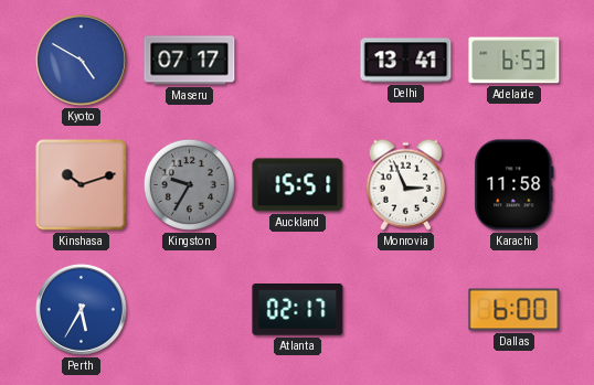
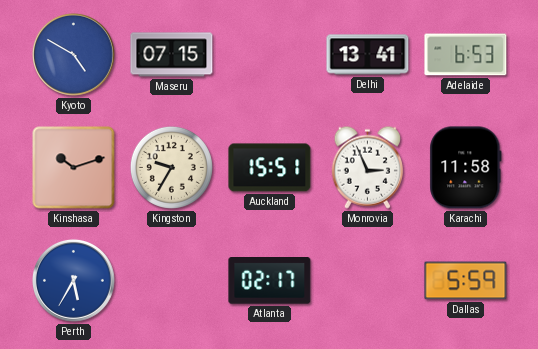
Maseru: 07:17 -> 07:15 (172, 55)
Kingston dial: grey -> cream (171, 167)
Dallas: 6:00 -> 5:59 (466, 281)
